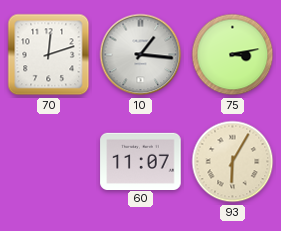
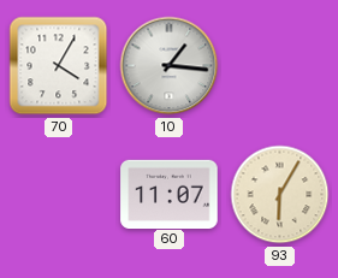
70: 12:12 -> 4:05 (59, 66)
75: 3:13 -> none (233, 55)
